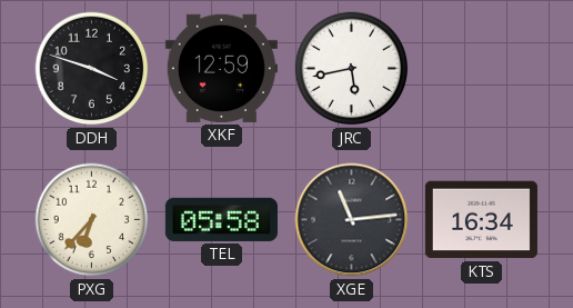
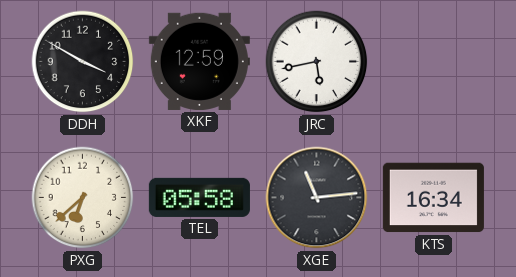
DDH: 3:48 -> 3:50 (83, 62)
PXG: 6:37 -> 6:38 (83, 198)
